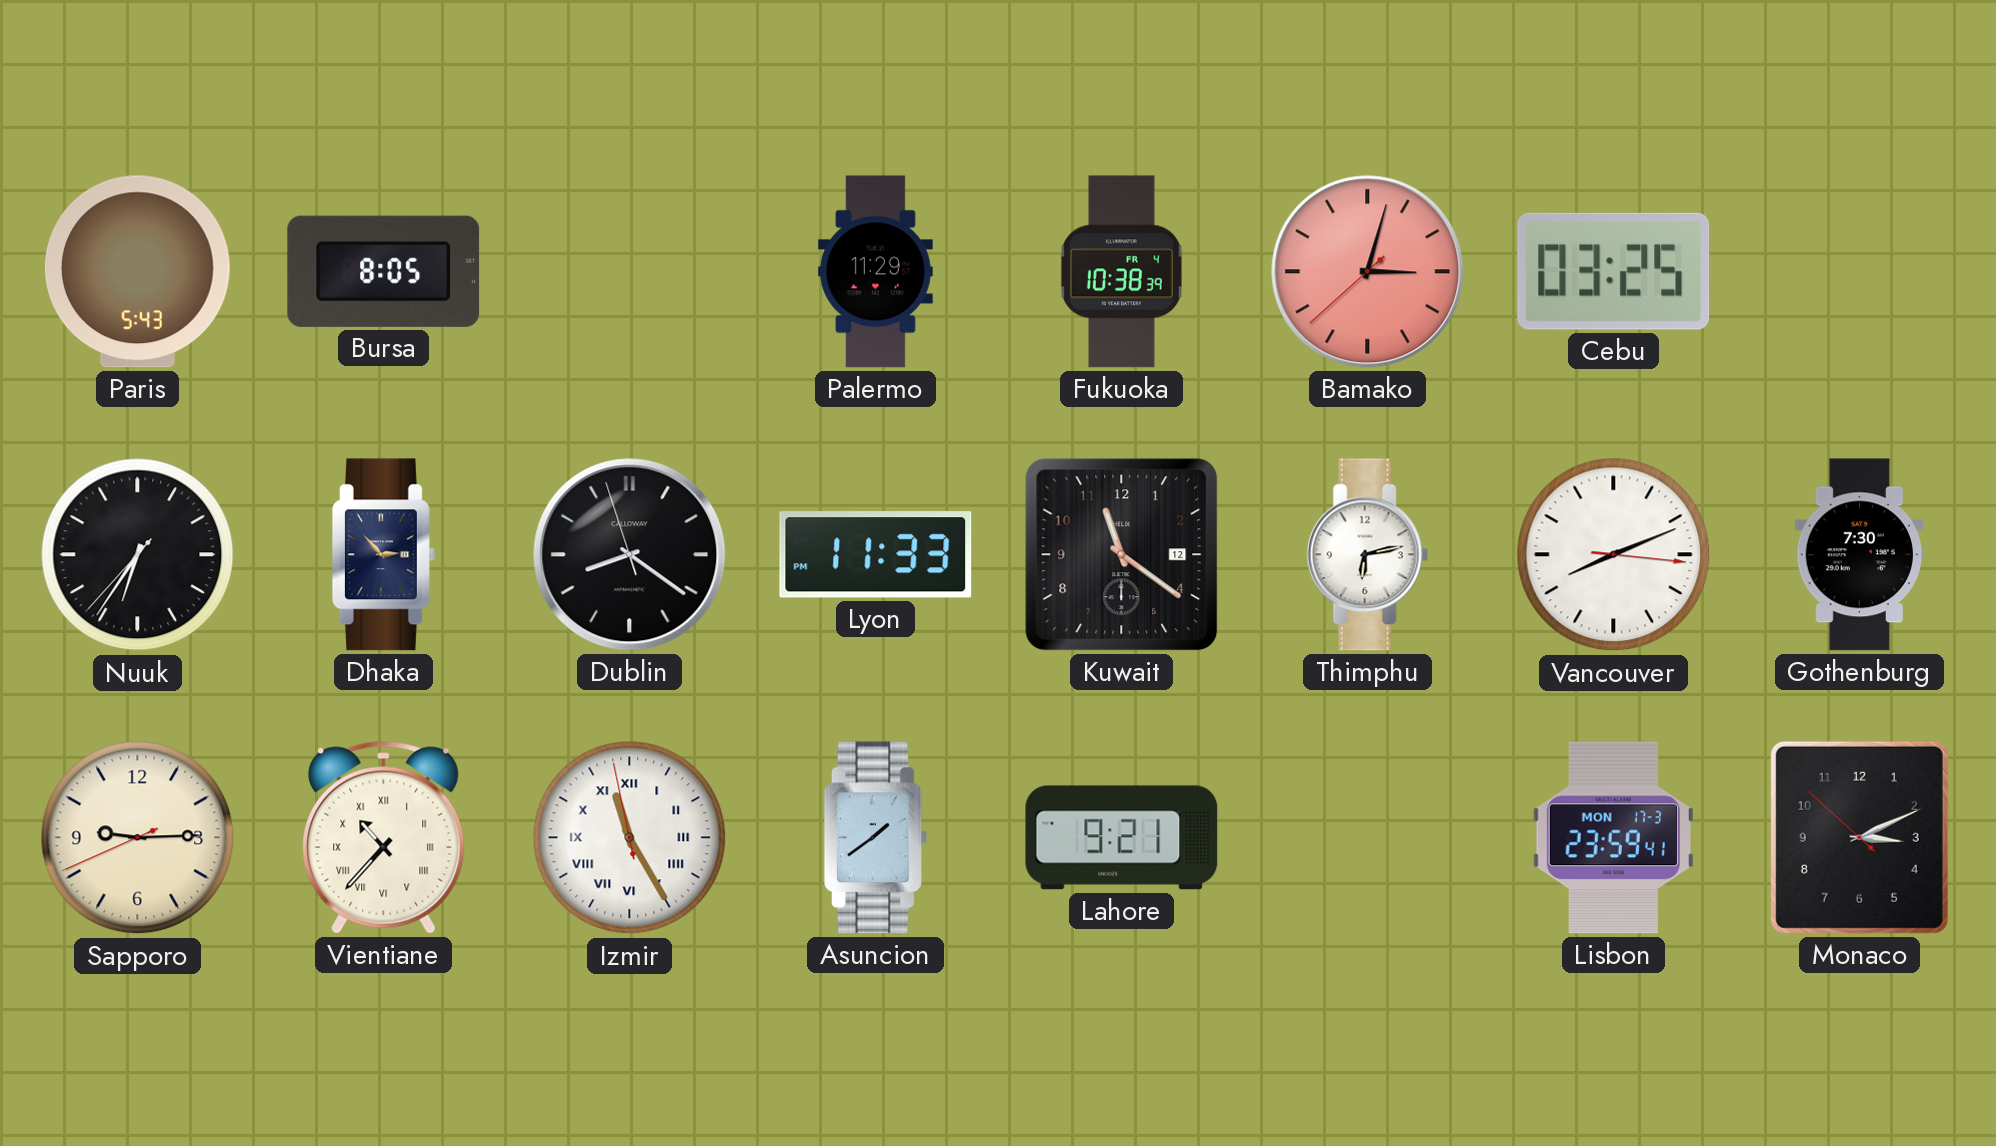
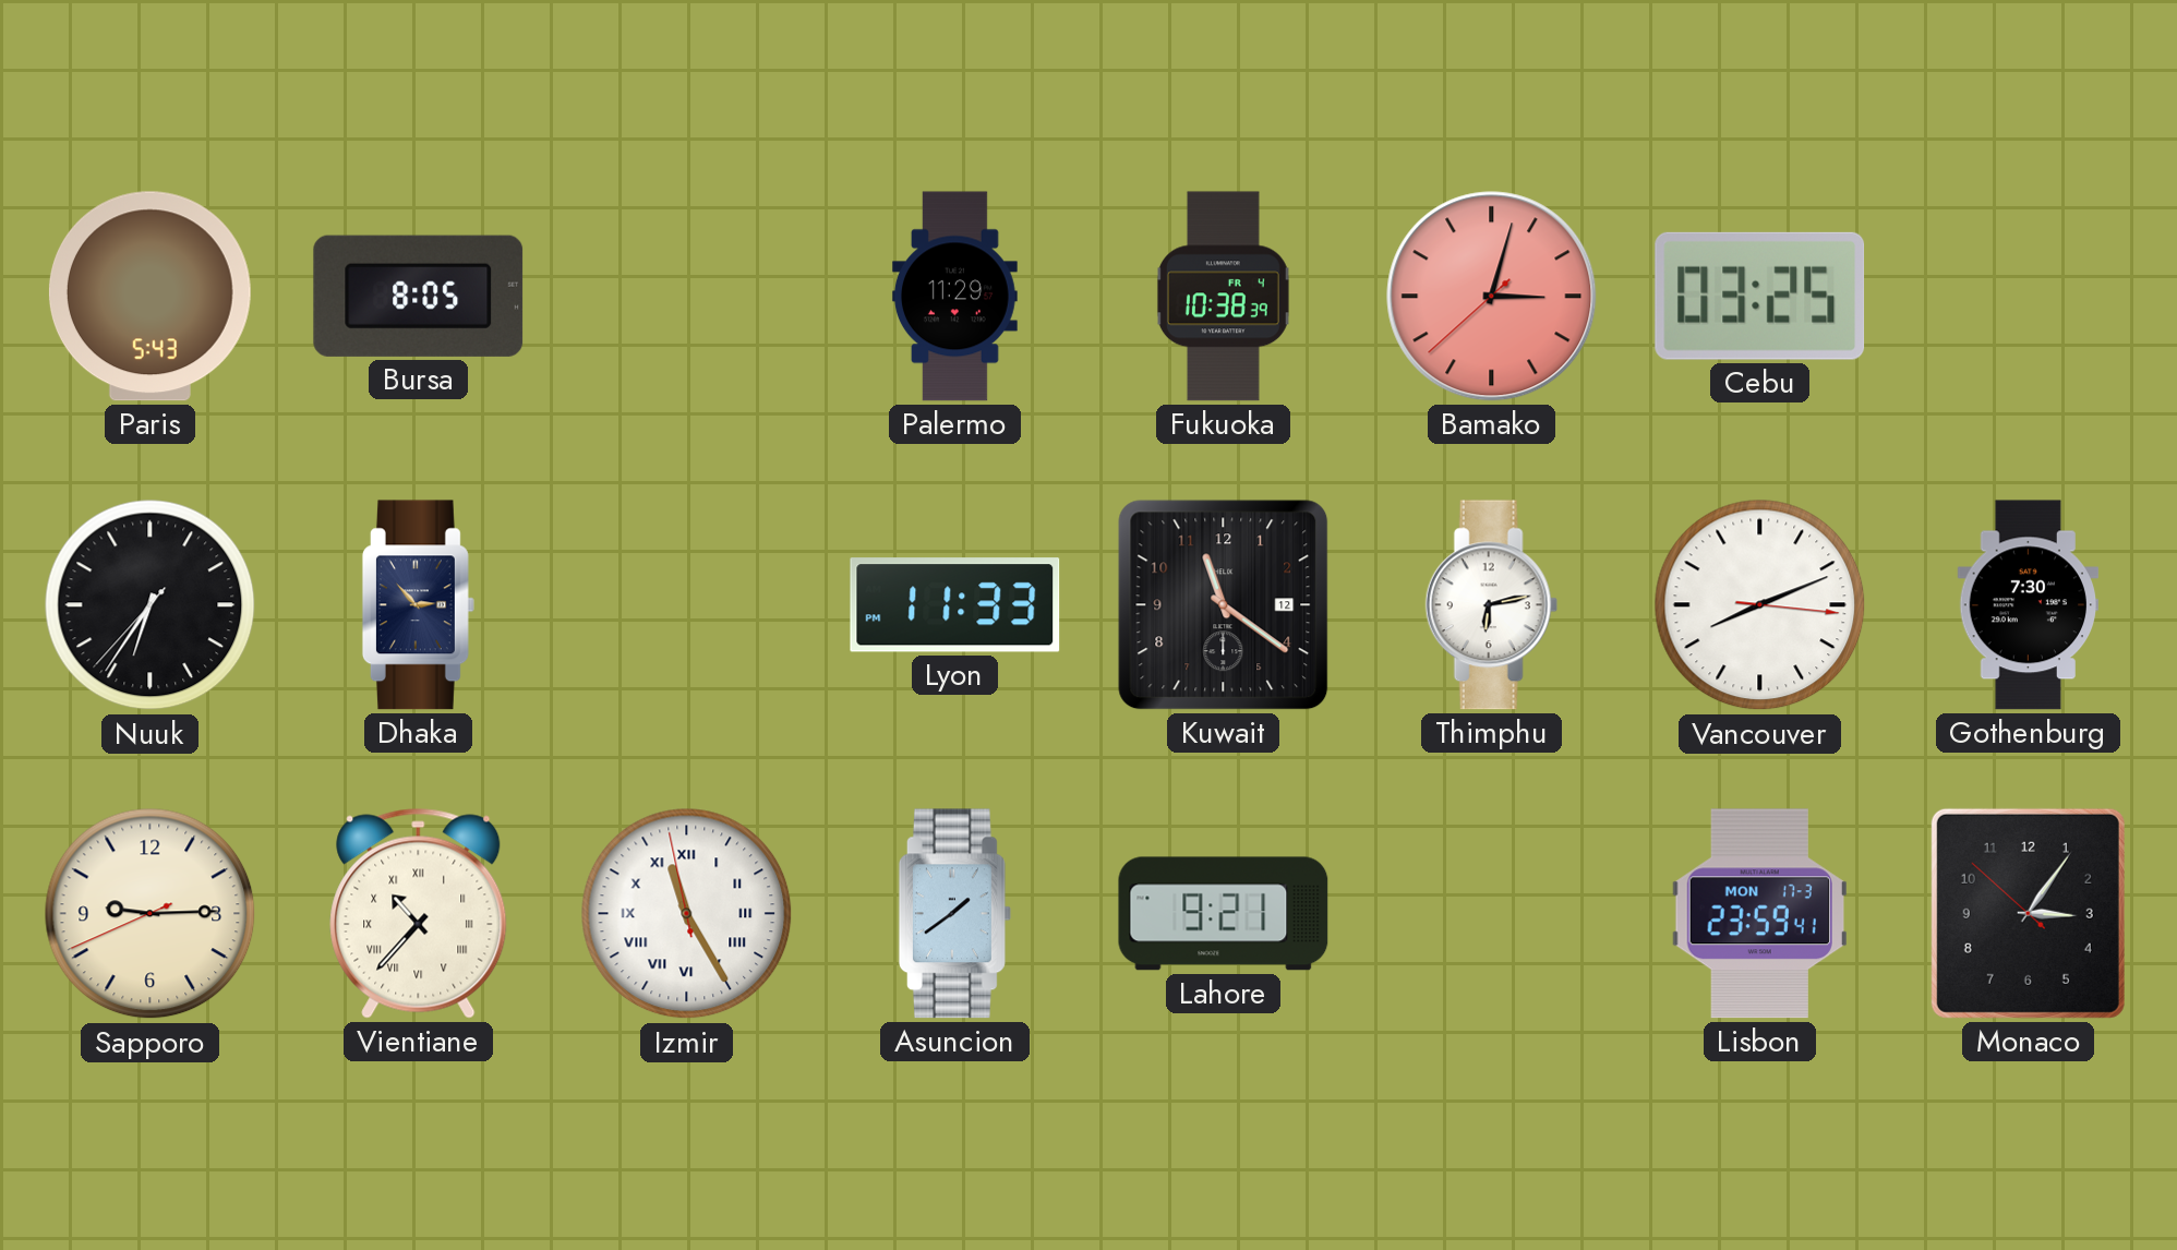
Dublin: 8:20 -> none (630, 555)
Monaco: 3:10 -> 3:05 (2028, 913)
